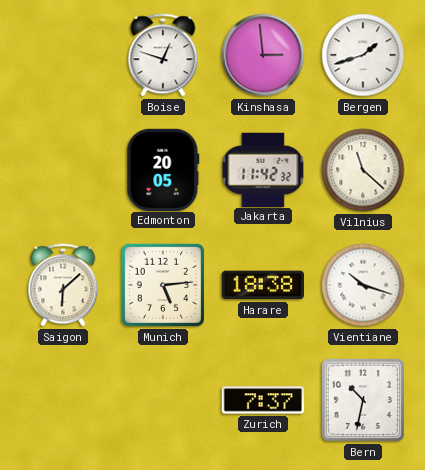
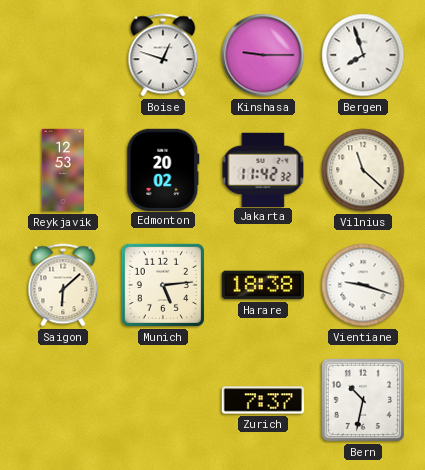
Kinshasa: 2:59 -> 9:15 (263, 55)
Bergen: 1:42 -> 7:57 (363, 55)
Reykjavik: none -> 12:53 (63, 170)
Edmonton: 20:05 -> 20:02 (163, 169)
Vientiane: 10:18 -> 9:18 (363, 285)
